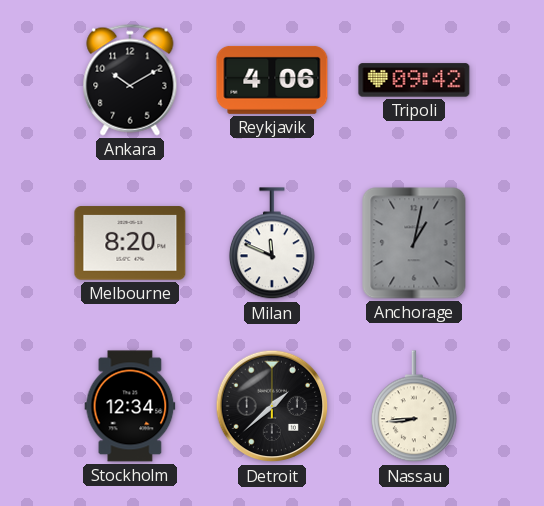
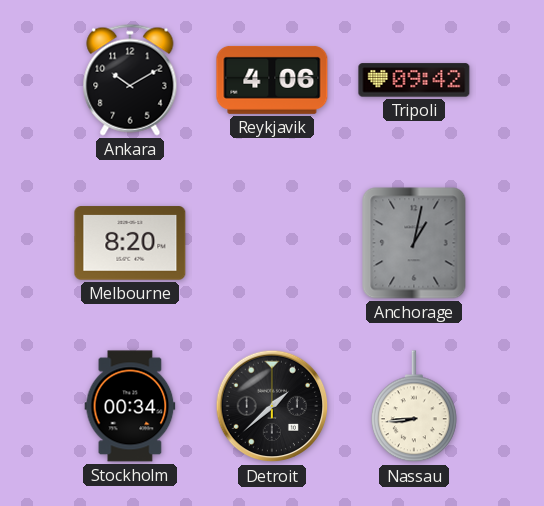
Milan: 11:49 -> none (272, 244)
Stockholm: 12:34 -> 00:34 (130, 406)
